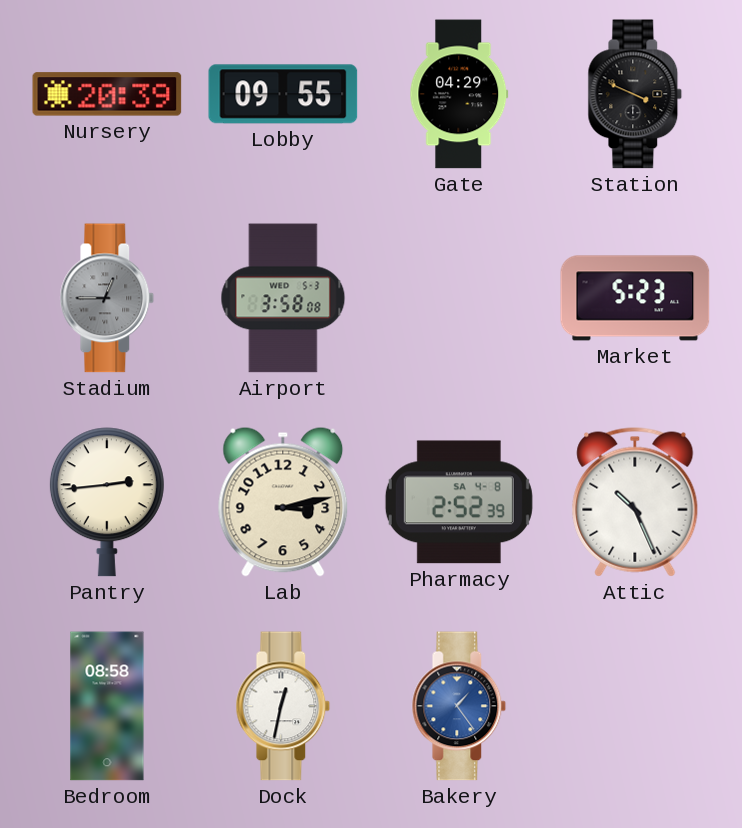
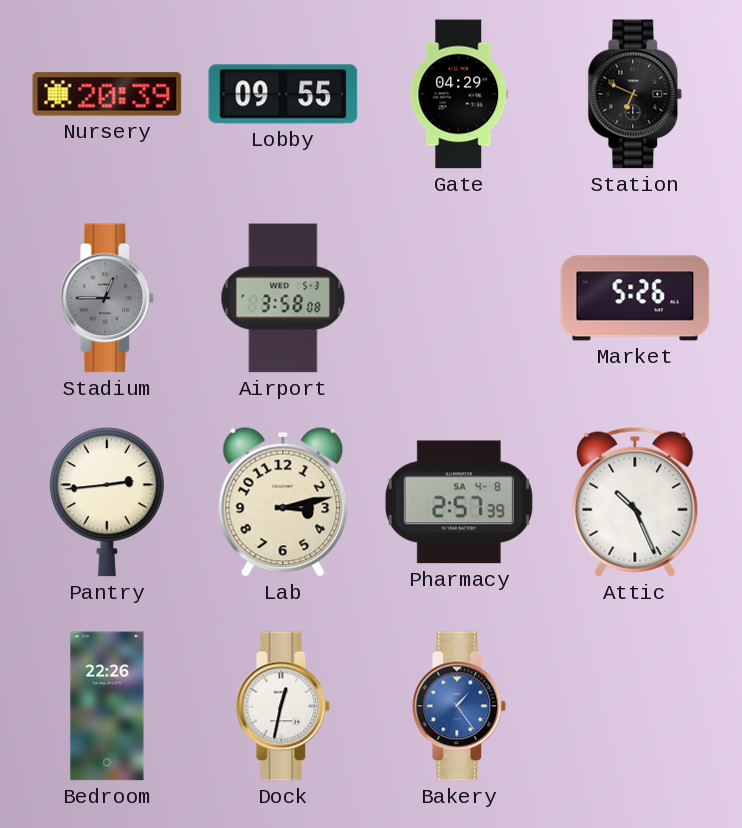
Station: 3:49 -> 6:49 (635, 94)
Market: 5:23 -> 5:26 (635, 298)
Pharmacy: 2:52 -> 2:57 (459, 502)
Bedroom: 08:58 -> 22:26 (107, 706)
